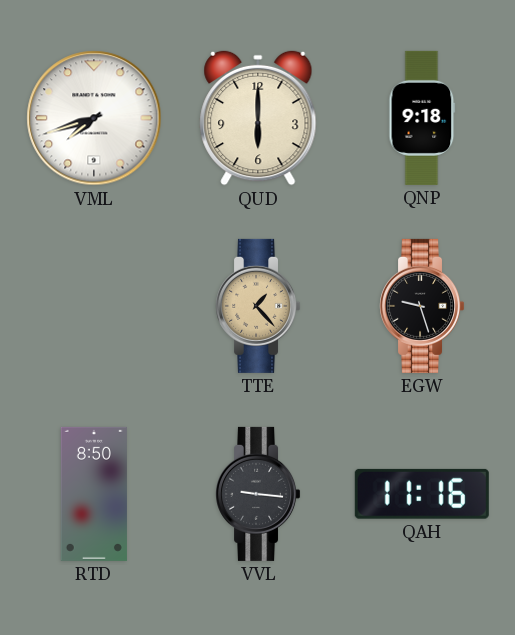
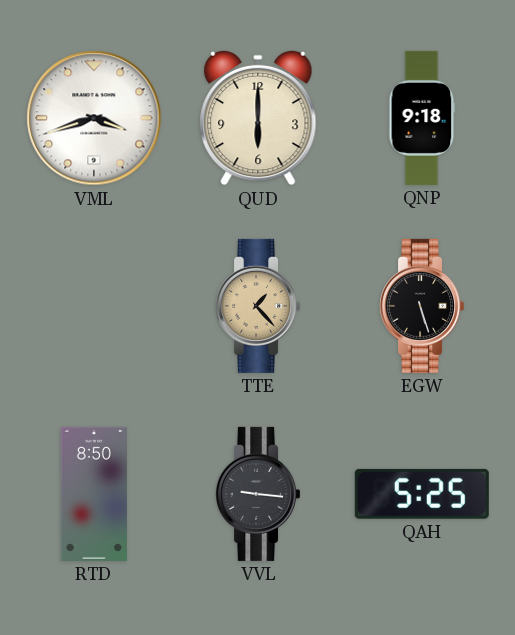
VML: 7:42 -> 3:42 (94, 118)
EGW: 9:27 -> 5:27 (422, 306)
QAH: 11:16 -> 5:25 (422, 494)
